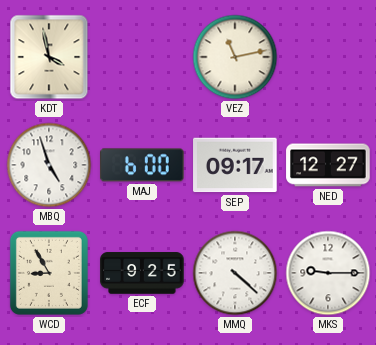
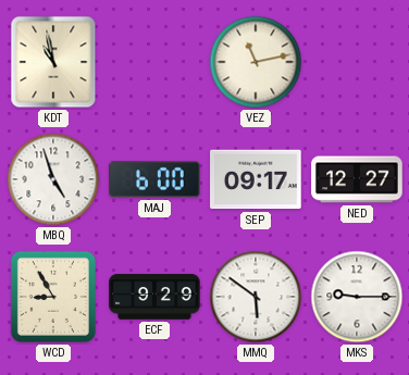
KDT: 3:58 -> 10:58 (53, 62)
ECF: 9:25 -> 9:29 (154, 297)
MMQ: 4:22 -> 5:51 (256, 297)
